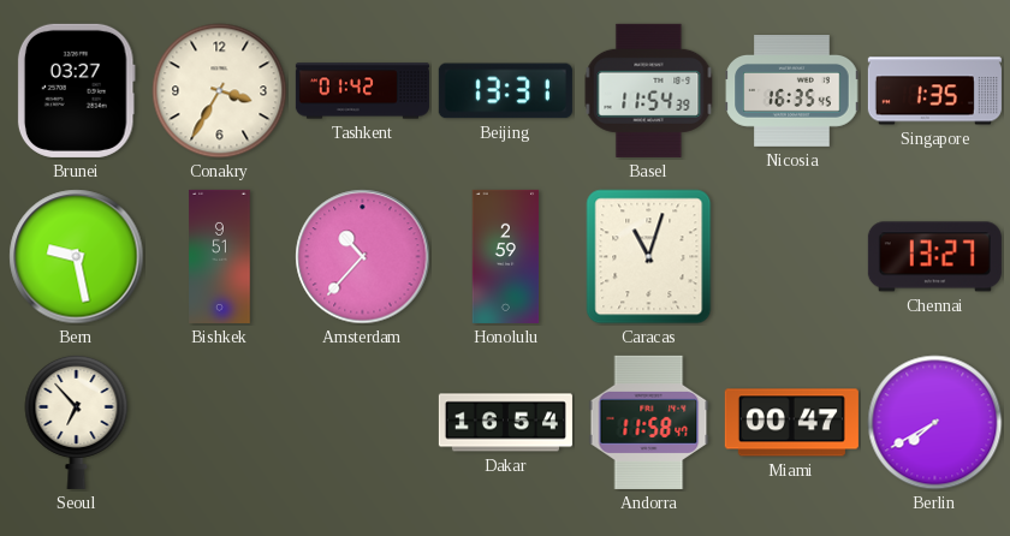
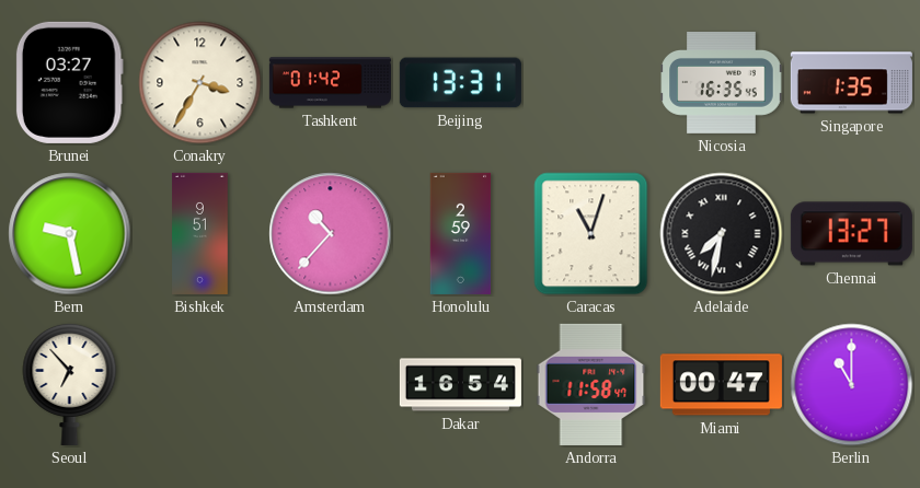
Basel: 11:54 -> none (649, 90)
Adelaide: none -> 7:32 (722, 234)
Berlin: 7:40 -> 11:00 (852, 385)
